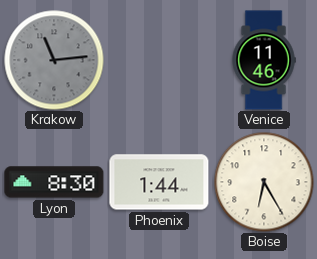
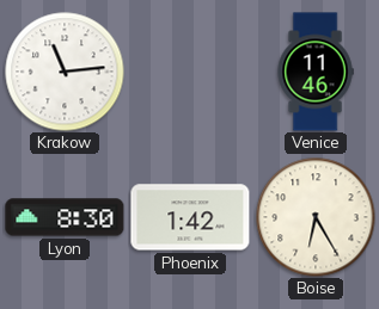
Krakow dial: grey -> white (65, 72)
Phoenix: 1:44 -> 1:42 (190, 217)
